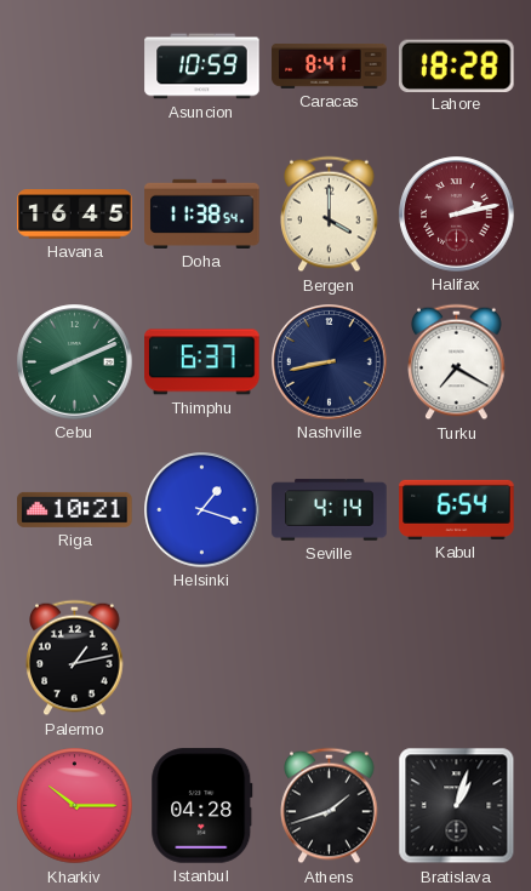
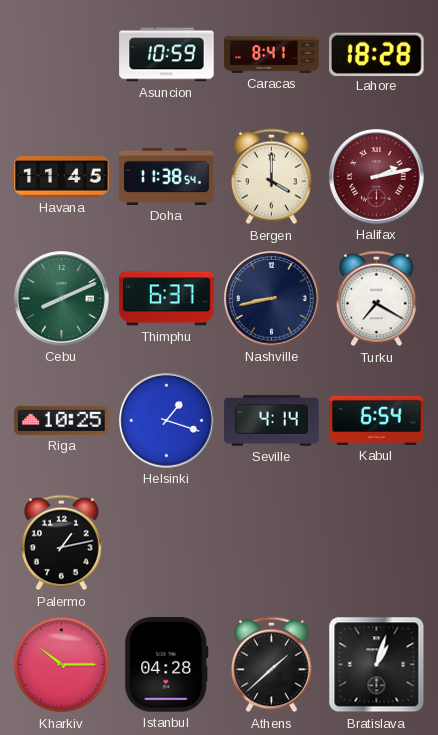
Havana: 16:45 -> 11:45 (62, 177)
Riga: 10:21 -> 10:25 (62, 420)
Athens: 1:42 -> 1:38 (272, 665)
